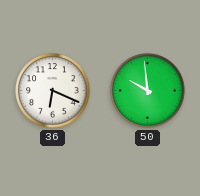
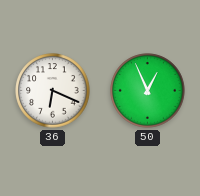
50: 9:59 -> 12:56 (148, 91)
